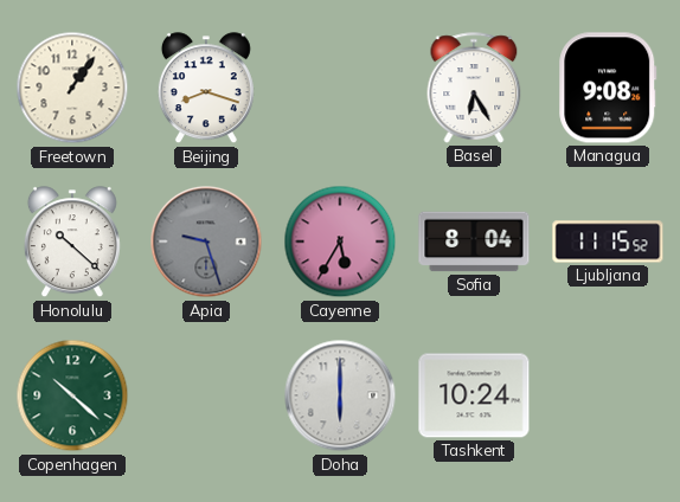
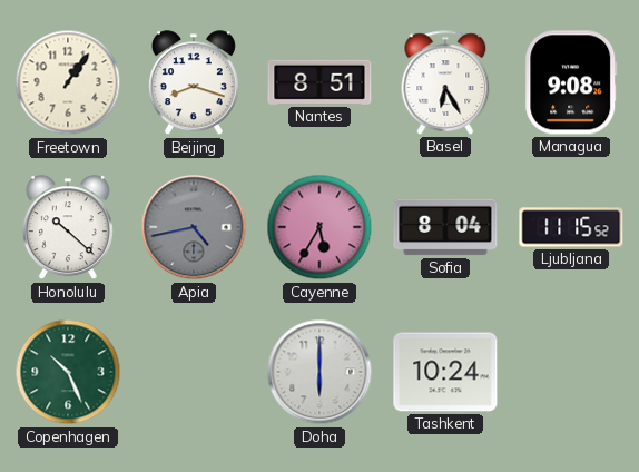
Nantes: none -> 8:51 (319, 82)
Apia: 9:27 -> 4:43 (194, 227)
Copenhagen: 10:22 -> 10:26 (68, 372)
